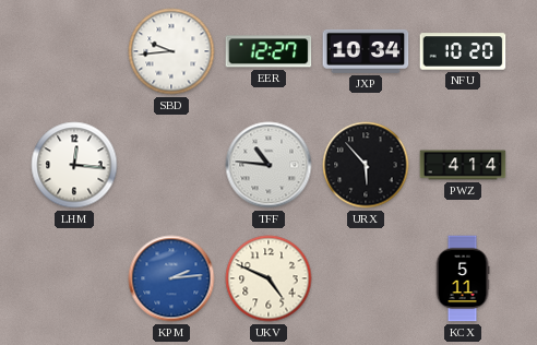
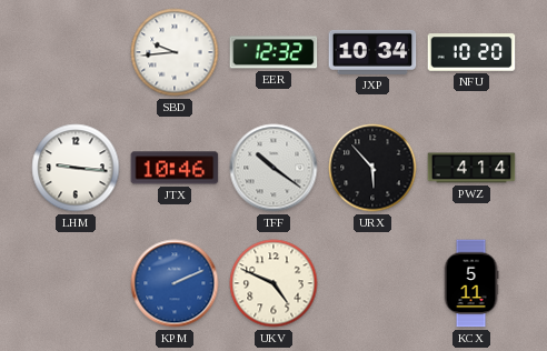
EER: 12:27 -> 12:32 (273, 52)
LHM: 12:16 -> 9:16 (76, 168)
JTX: none -> 10:46 (175, 168)
TFF: 10:46 -> 10:21 (273, 168)
KPM: 2:14 -> 2:11 (175, 283)
